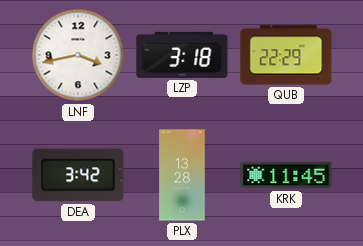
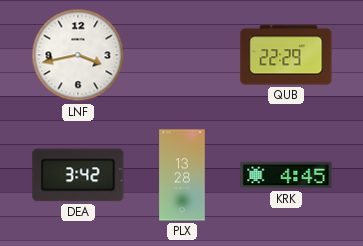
LZP: 3:18 -> none (182, 55)
KRK: 11:45 -> 4:45 (286, 175)
